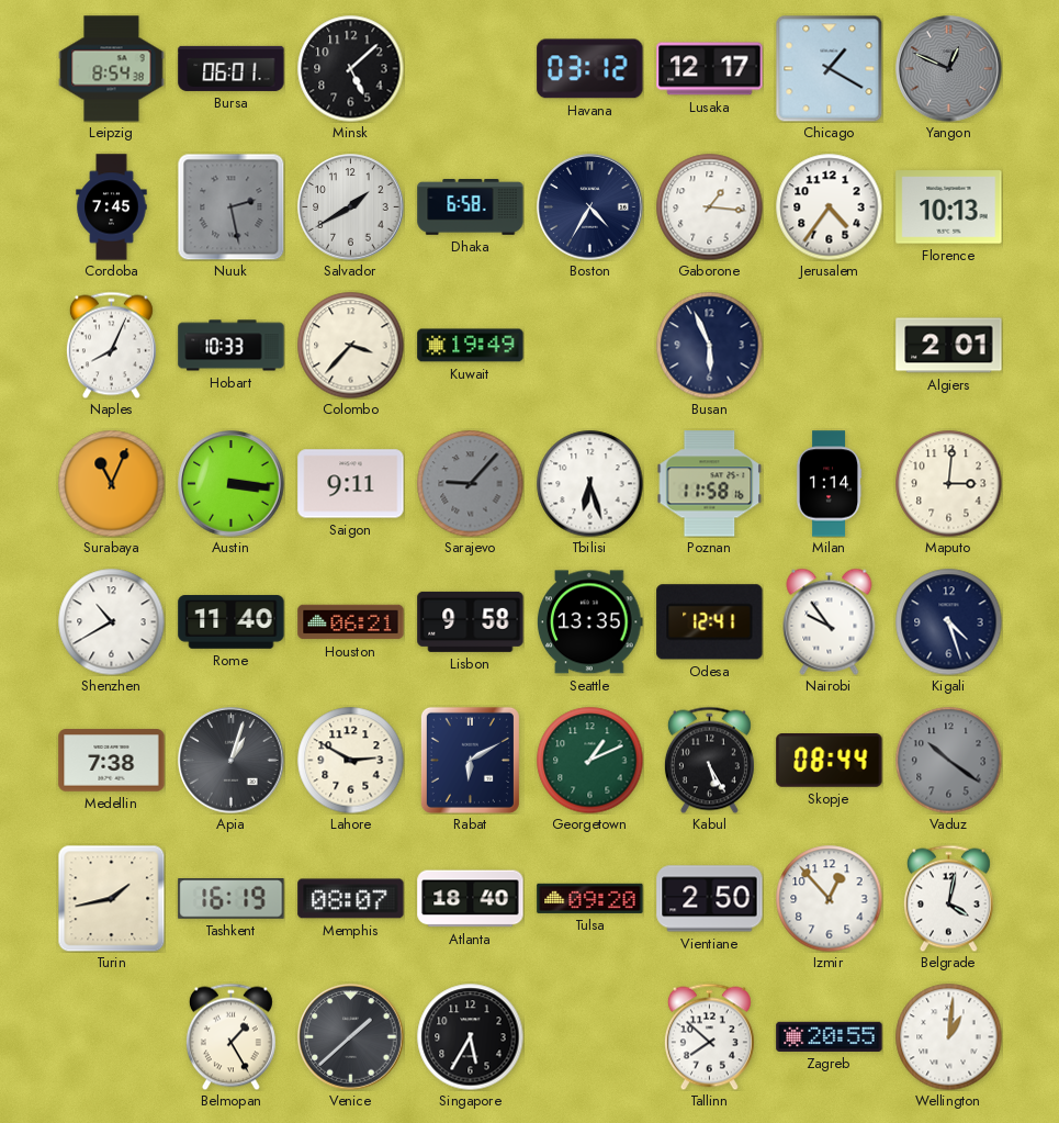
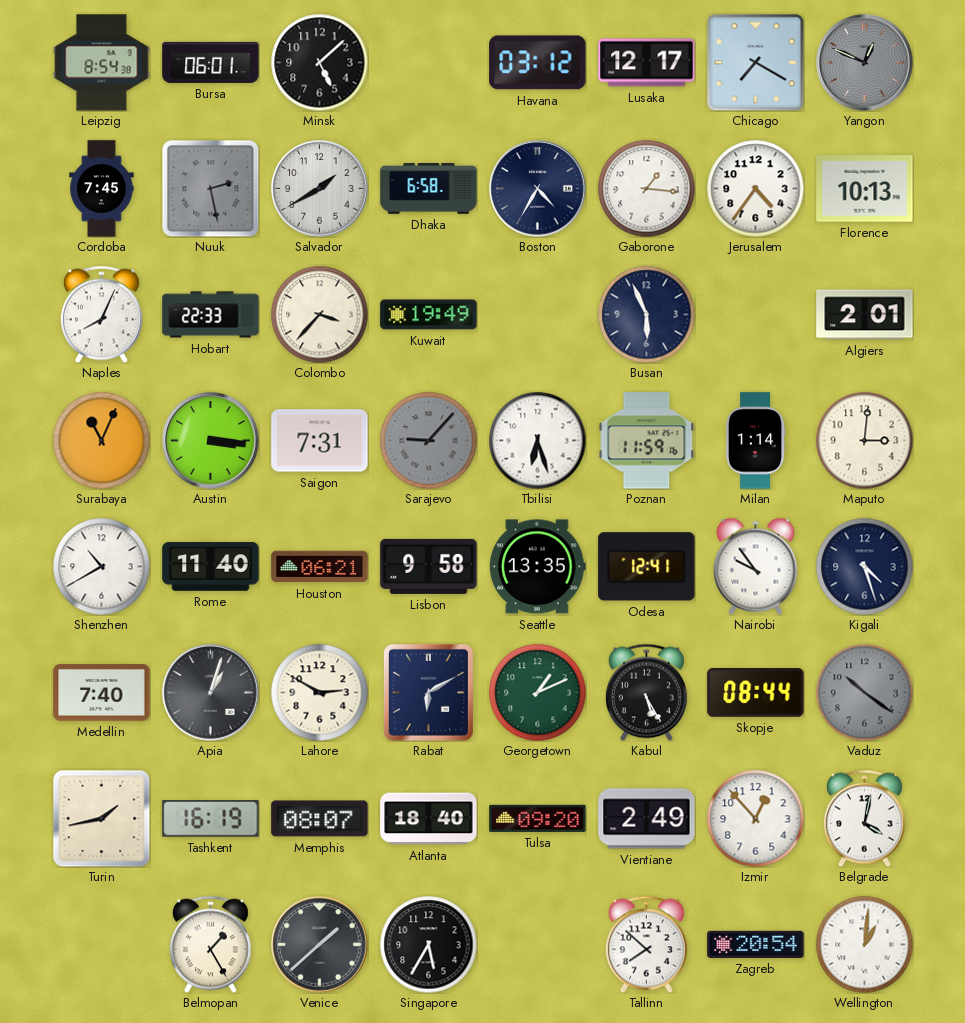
Chicago: 1:20 -> 7:20 (755, 62)
Hobart: 10:33 -> 22:33 (211, 315)
Saigon: 9:11 -> 7:31 (320, 441)
Poznan: 11:58 -> 11:59 (647, 441)
Medellin: 7:38 -> 7:40 (102, 693)
Vientiane: 2:50 -> 2:49 (647, 819)
Zagreb: 20:55 -> 20:54 (756, 944)
